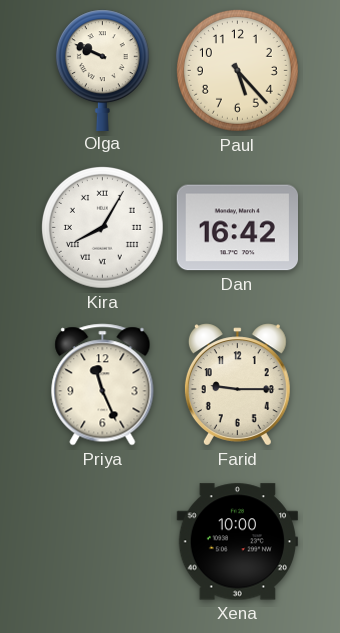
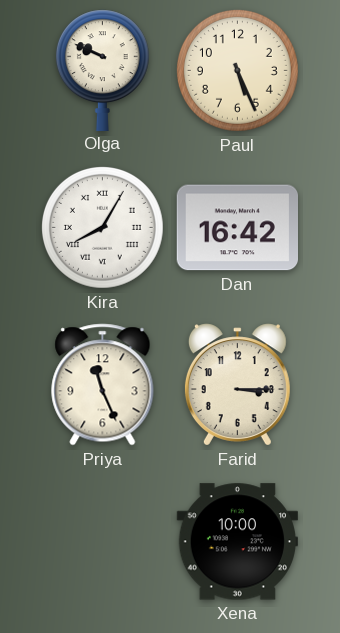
Paul: 5:23 -> 5:26 (237, 70)
Farid: 9:15 -> 3:15 (237, 385)
